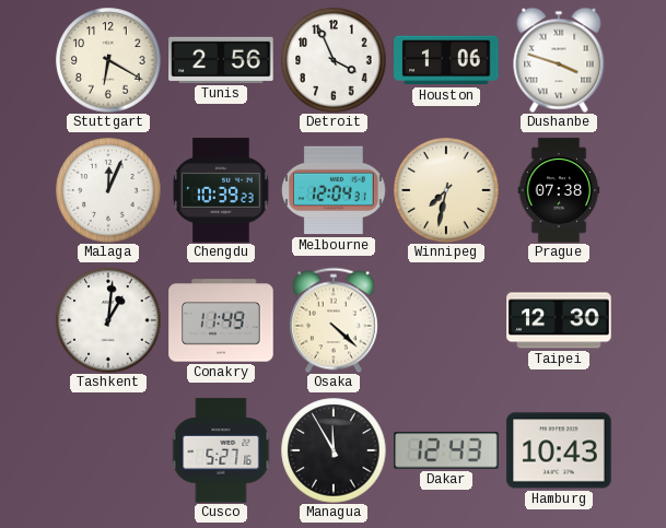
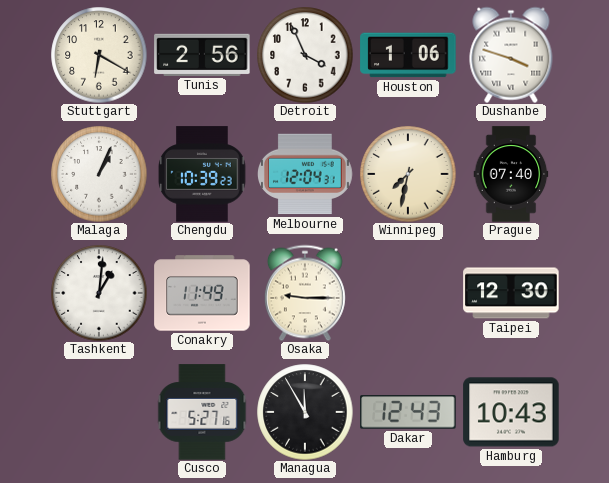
Malaga: 12:04 -> 1:04 (99, 174)
Prague: 07:38 -> 07:40 (511, 174)
Osaka: 4:22 -> 9:15 (305, 293)
